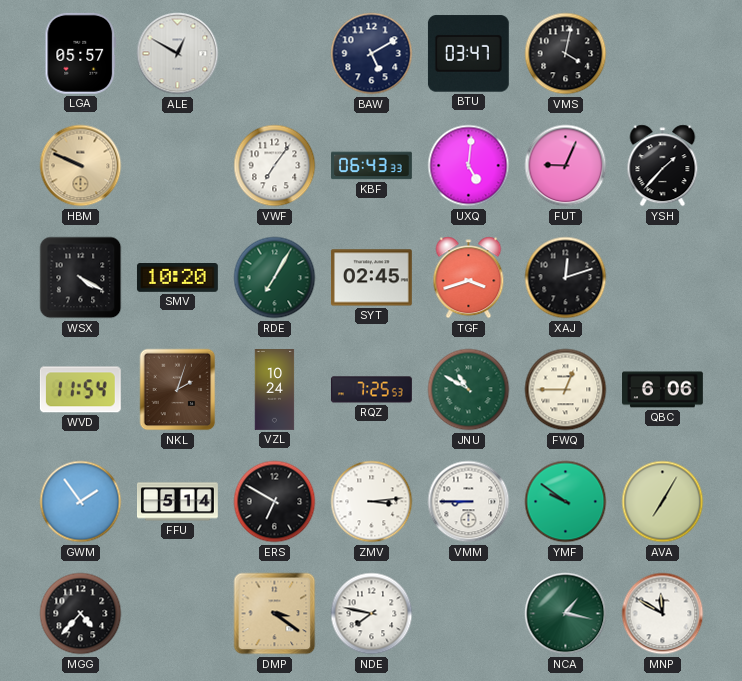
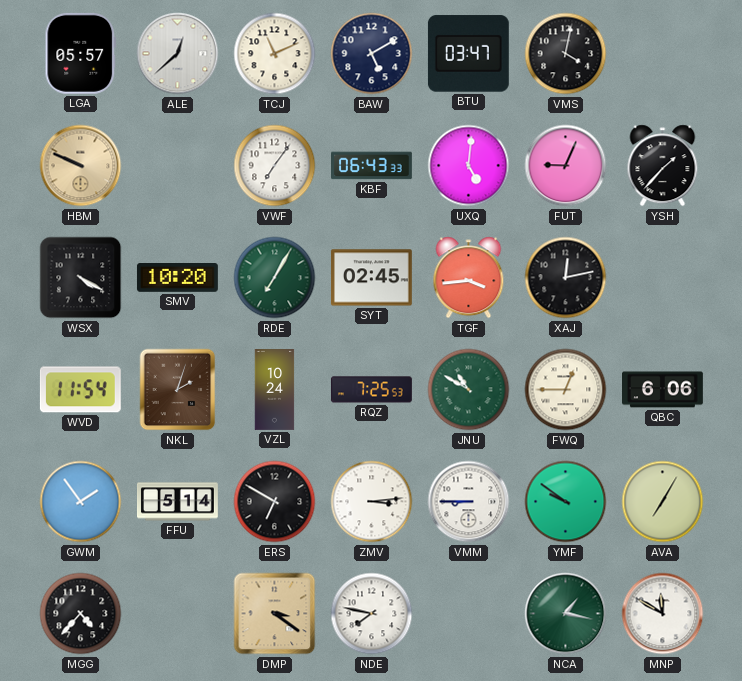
ALE: 12:50 -> 12:38 (178, 54)
TCJ: none -> 11:11 (275, 54)
TGF: 3:42 -> 3:44 (469, 278)
XAJ: 12:12 -> 12:13 (566, 278)
